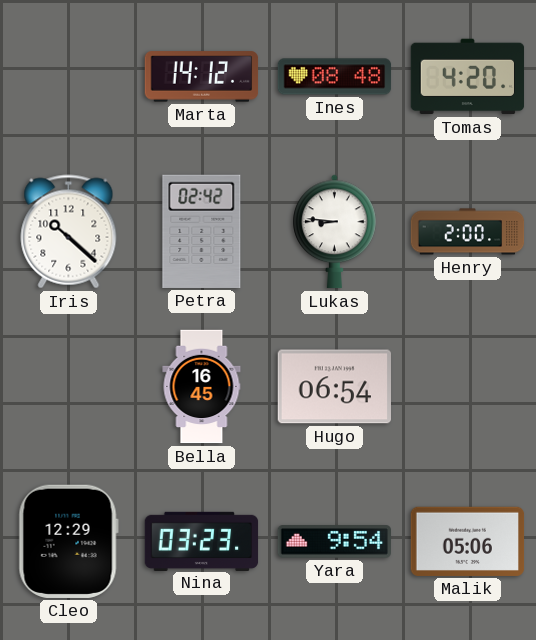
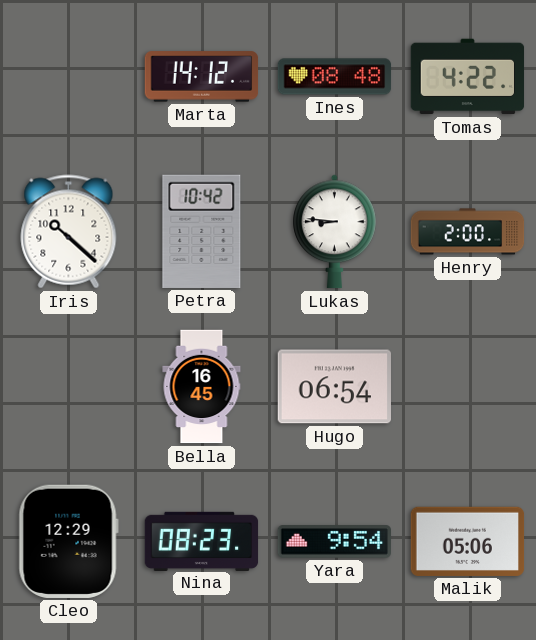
Tomas: 4:20 -> 4:22 (468, 77)
Petra: 02:42 -> 10:42 (202, 231)
Nina: 03:23 -> 08:23 (202, 541)
